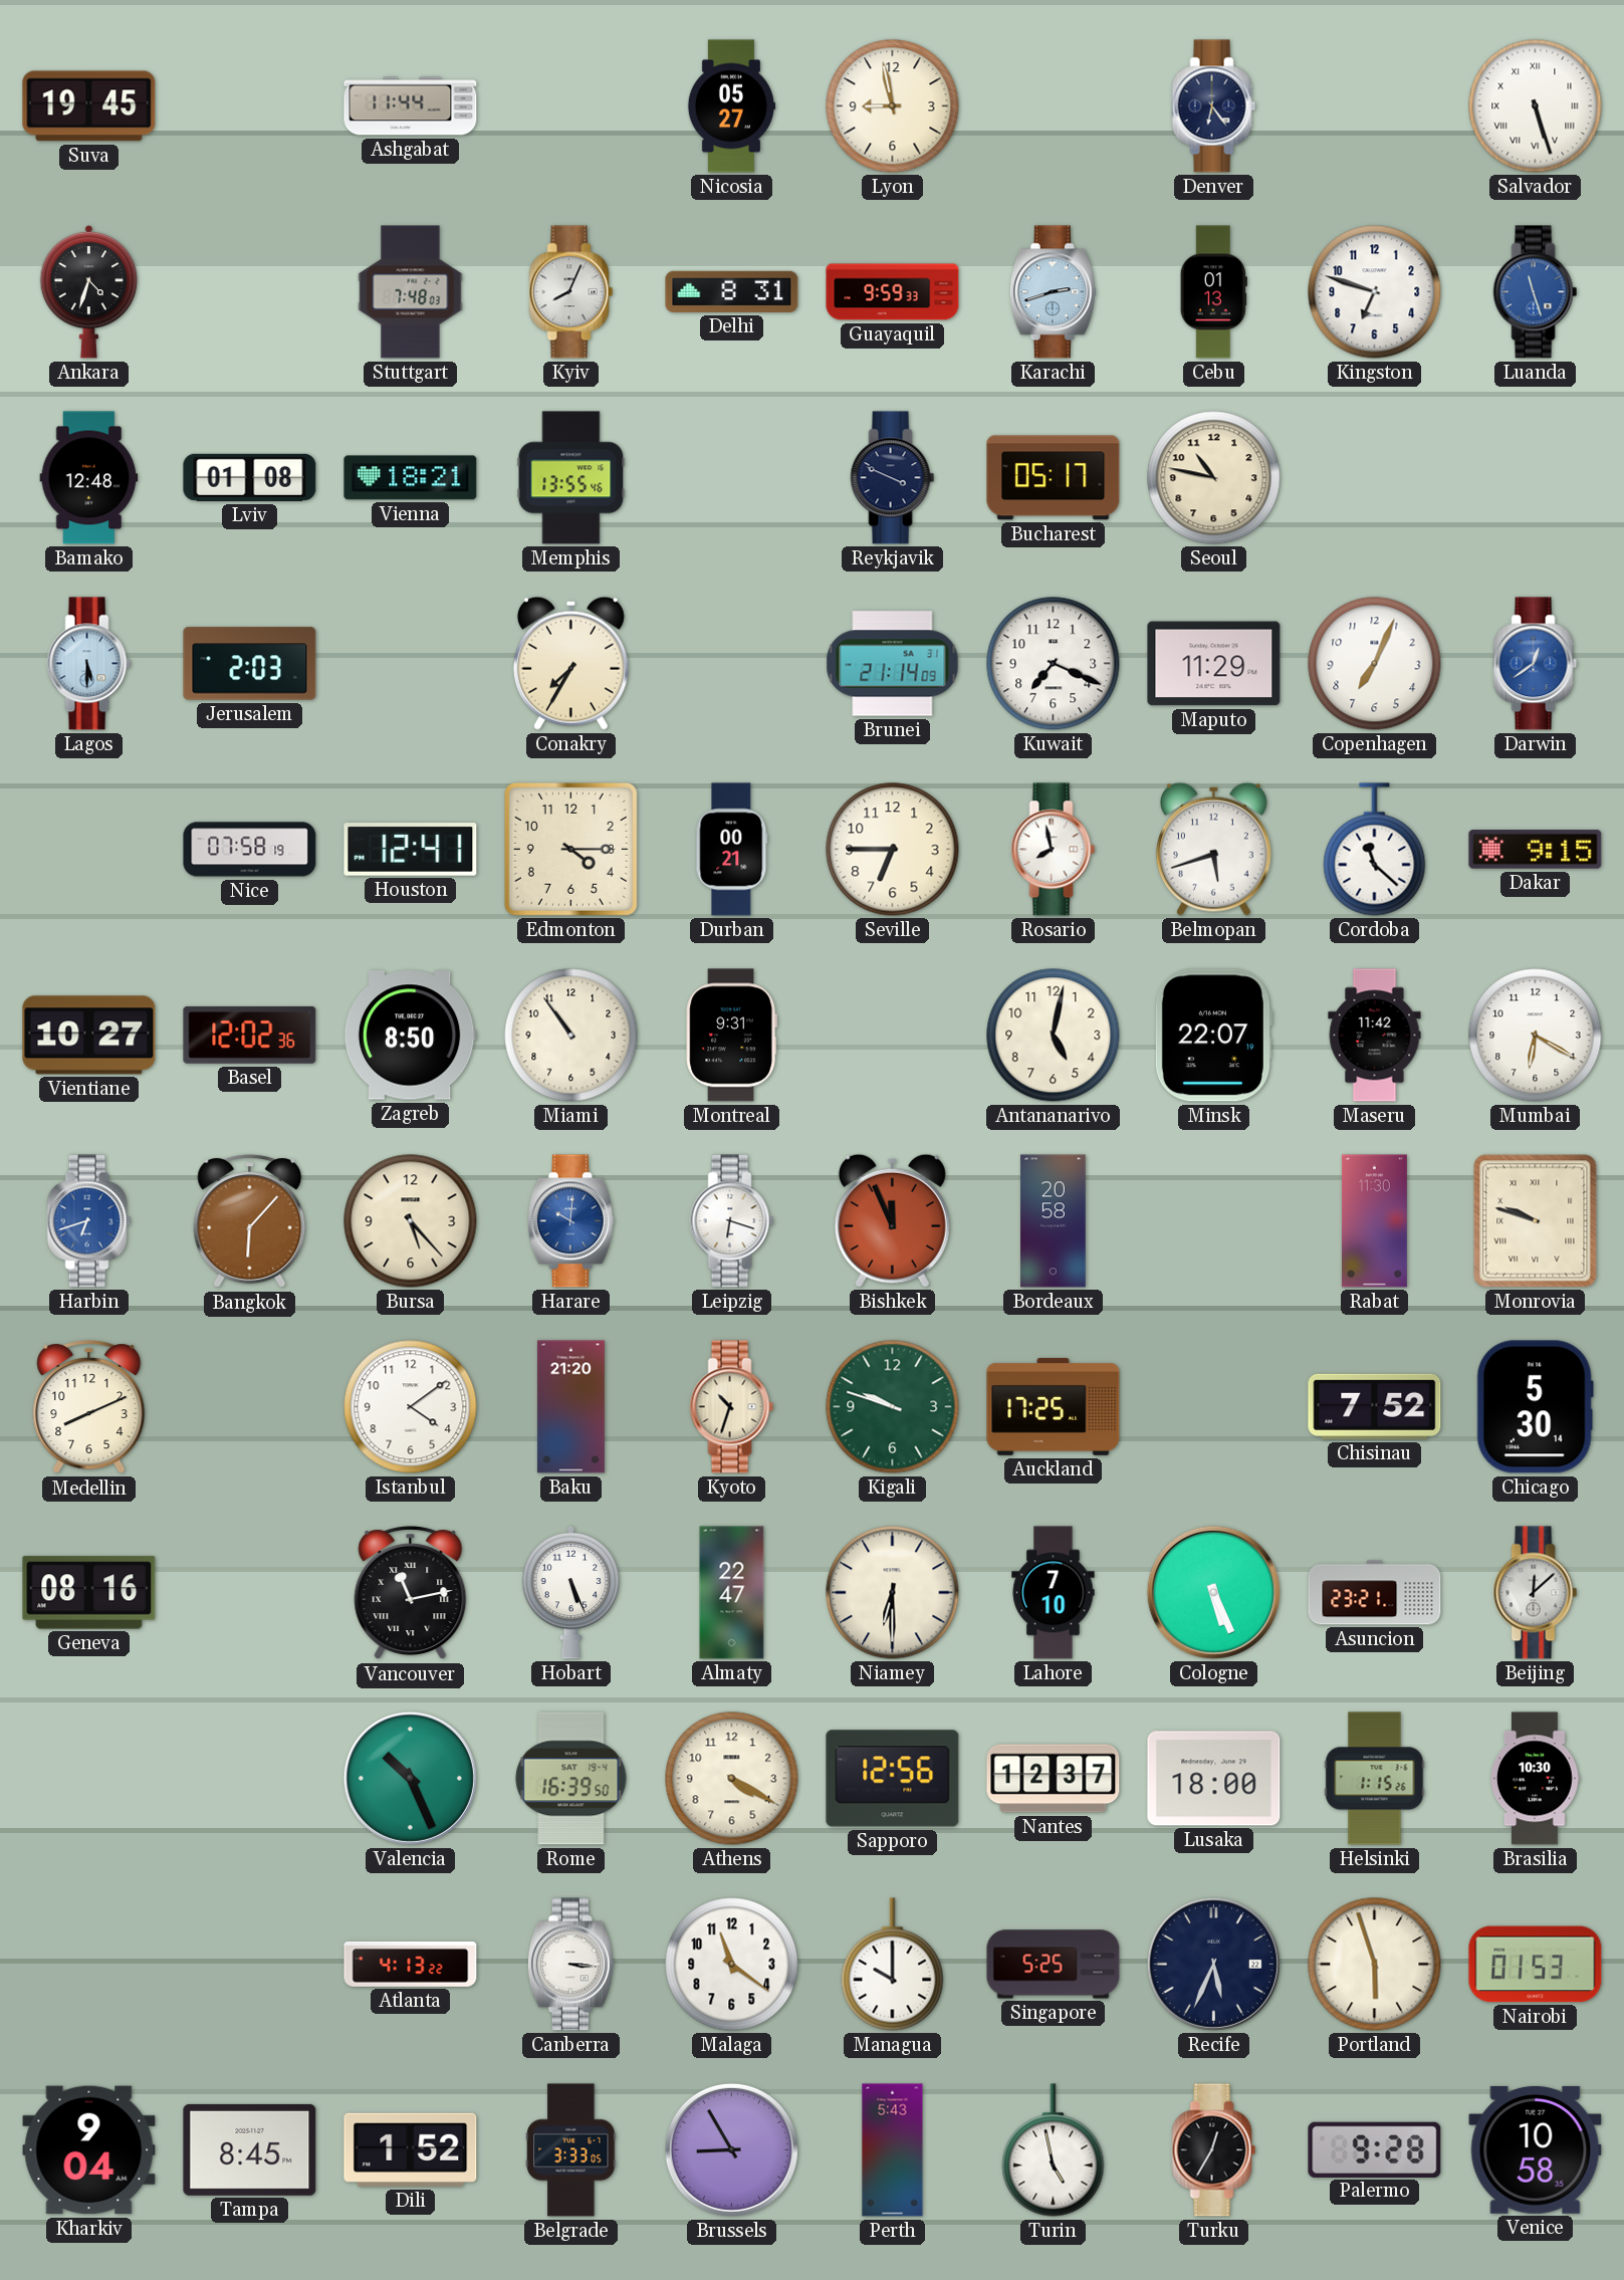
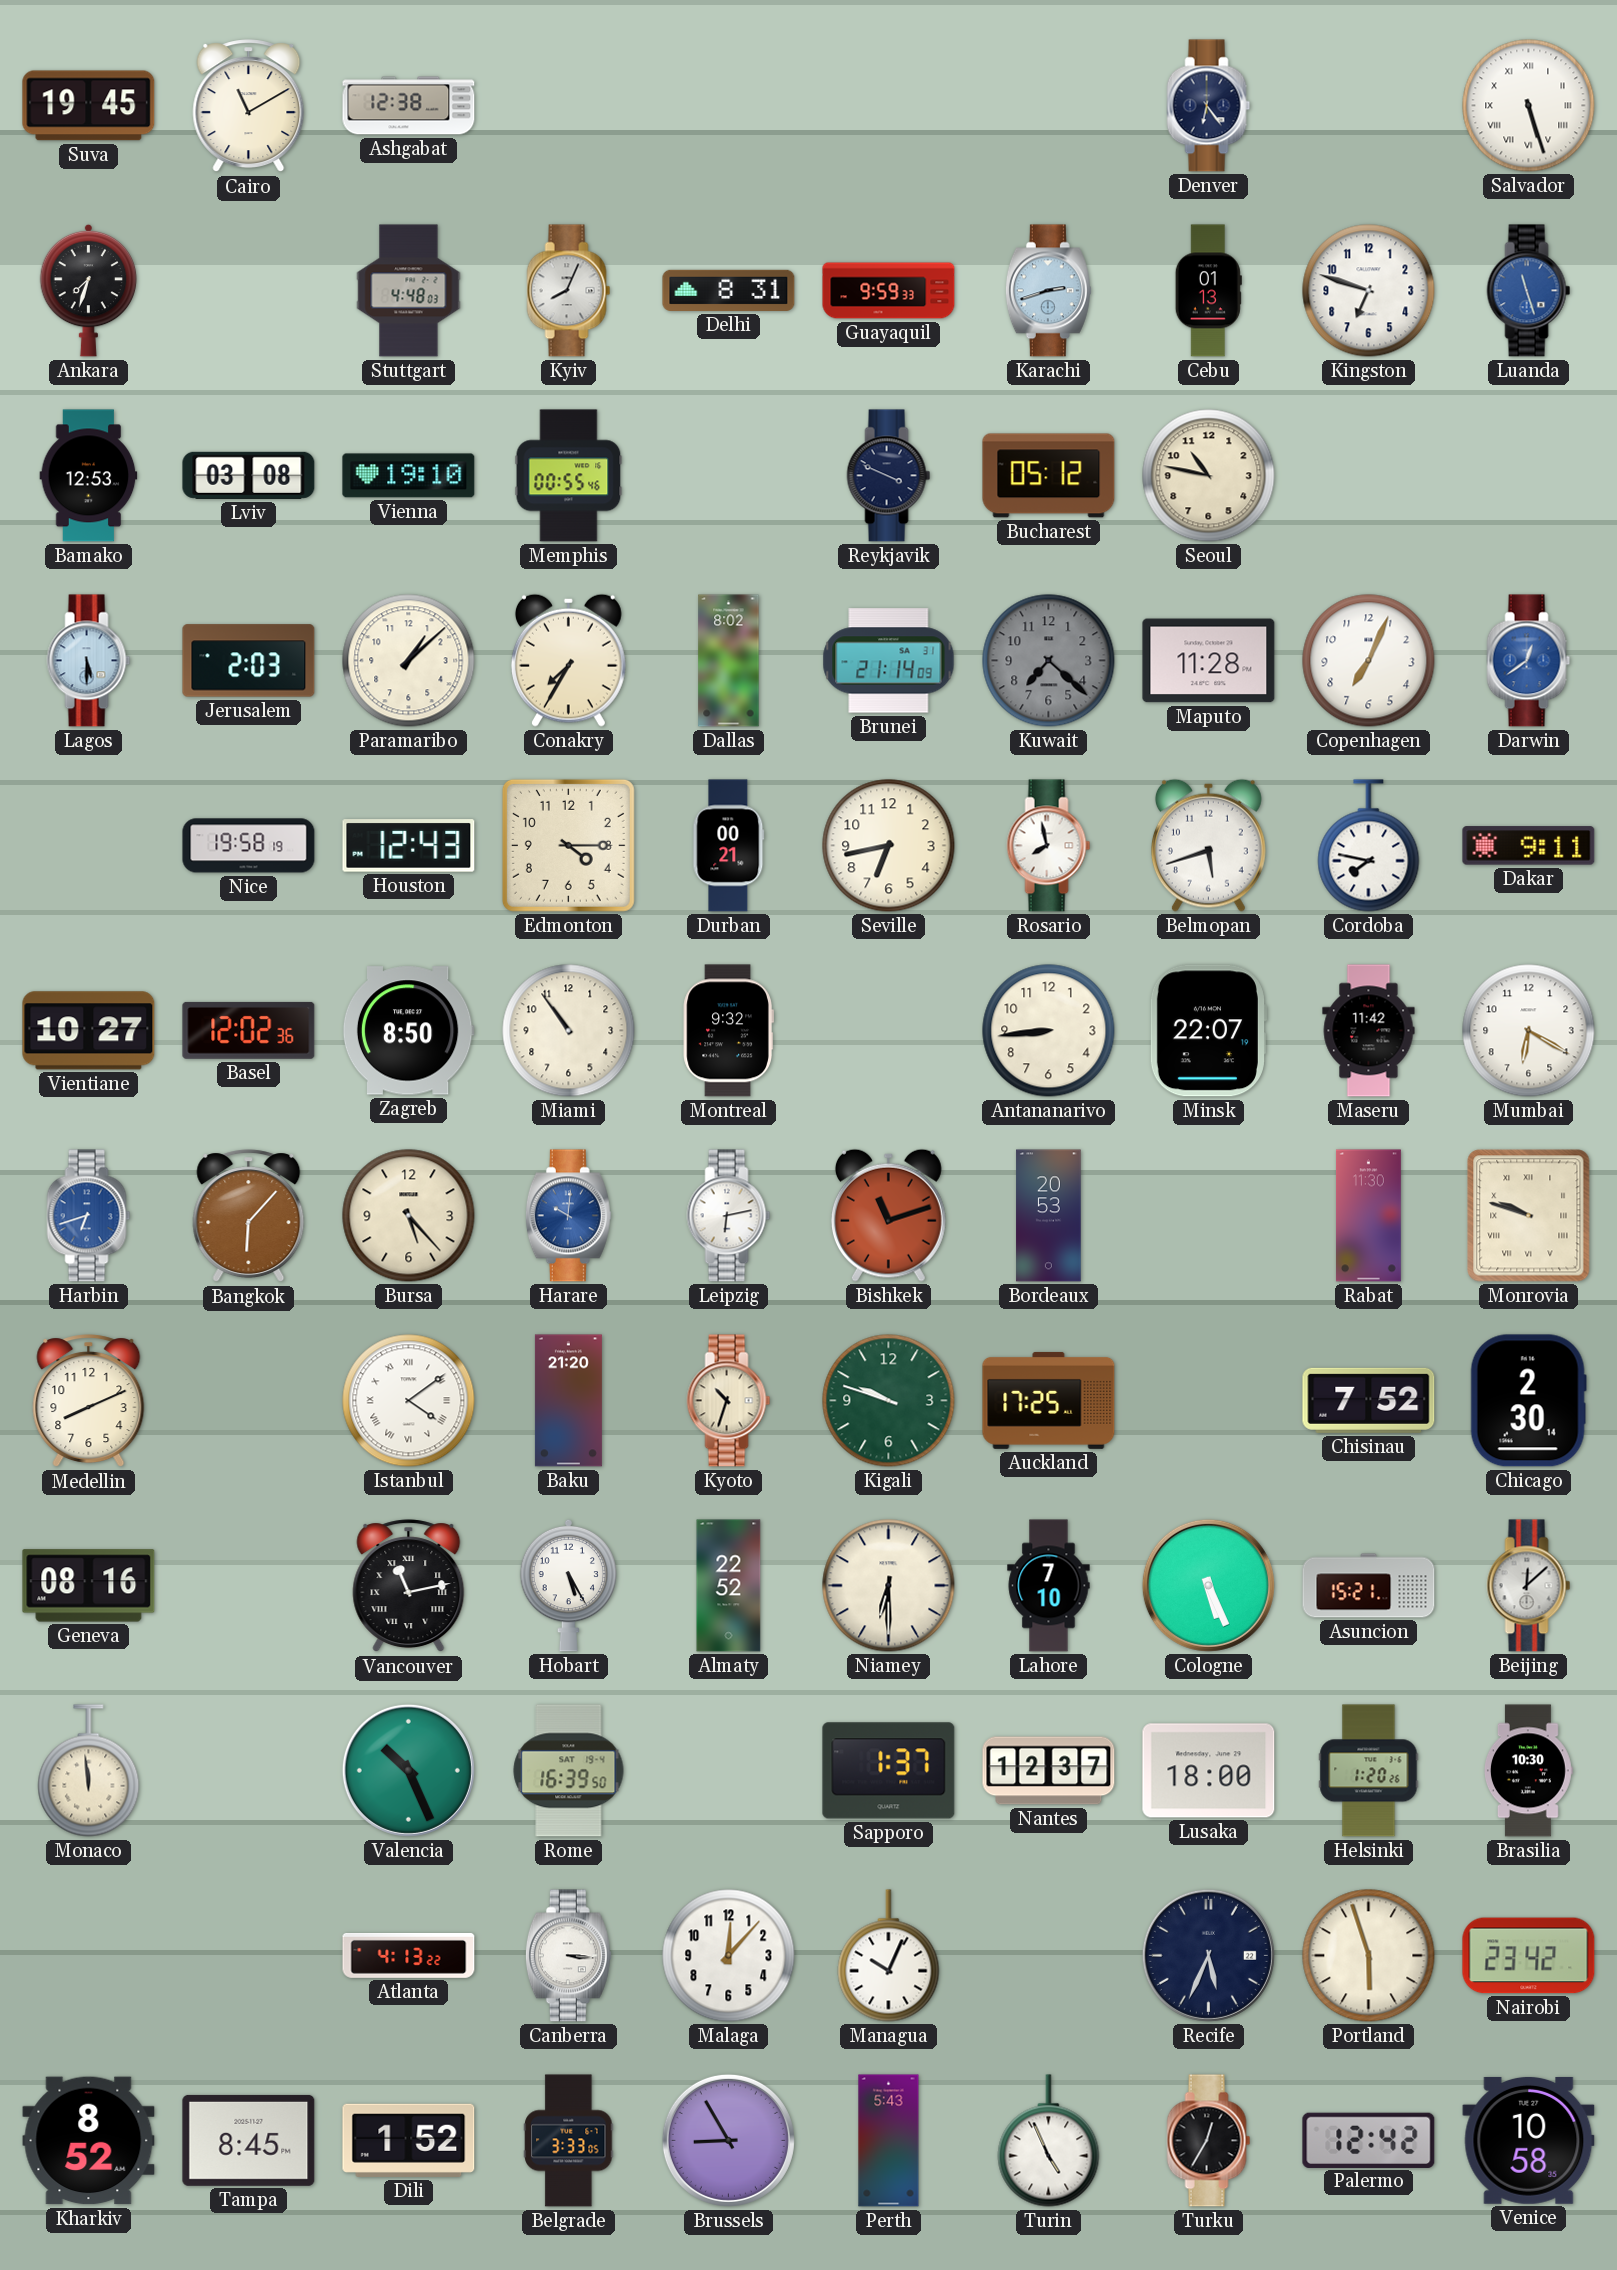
Cairo: none -> 11:10 (249, 106)
Ashgabat: 11:44 -> 12:38 (409, 106)
Nicosia: 05:27 -> none (731, 106)
Lyon: 8:58 -> none (893, 106)
Ankara: 4:33 -> 7:33 (89, 290)
Stuttgart: 7:48 -> 4:48 (409, 291)
Bamako: 12:48 -> 12:53 (89, 476)
Lviv: 01:08 -> 03:08 (249, 475)
Vienna: 18:21 -> 19:10 (409, 476)
Memphis: 13:55 -> 00:55 (569, 476)
Bucharest: 05:17 -> 05:12 (1049, 476)
Paramaribo: none -> 1:08 (409, 661)
Dallas: none -> 8:02 (729, 661)
Kuwait: 7:19 -> 7:22 (1049, 661)
Kuwait dial: white -> grey (1049, 661)
Maputo: 11:29 -> 11:28 (1209, 661)
Nice: 07:58 -> 19:58 (249, 846)
Houston: 12:41 -> 12:43 (409, 846)
Seville: 6:45 -> 6:43 (889, 846)
Cordoba: 11:22 -> 7:47 (1369, 846)
Dakar: 9:15 -> 9:11 (1529, 846)
Montreal: 9:31 -> 9:32 (728, 1031)
Antananarivo: 5:02 -> 8:44 (1049, 1031)
Leipzig: 6:18 -> 6:13 (729, 1216)
Bishkek: 11:56 -> 11:12 (888, 1215)
Bordeaux: 20:58 -> 20:53 (1049, 1216)
Istanbul numerals: Arabic -> Roman (409, 1401)
Chicago: 5:30 -> 2:30 (1528, 1401)
Hobart: 5:26 -> 5:25 (569, 1585)
Almaty: 22:47 -> 22:52 (729, 1586)
Asuncion: 23:21 -> 15:21 (1369, 1586)
Monaco: none -> 11:59 (89, 1771)
Athens: 4:20 -> none (732, 1779)
Sapporo: 12:56 -> 1:37 (889, 1771)
Helsinki: 1:15 -> 1:20 (1369, 1771)
Malaga: 11:21 -> 12:07 (729, 1956)
Managua: 10:00 -> 10:04 (889, 1956)
Singapore: 5:25 -> none (1054, 1965)
Nairobi: 01:53 -> 23:42 (1529, 1956)
Kharkiv: 9:04 -> 8:52 (89, 2141)
Turin: 4:58 -> 4:56 (1049, 2141)
Palermo: 9:28 -> 12:42 (1369, 2140)
